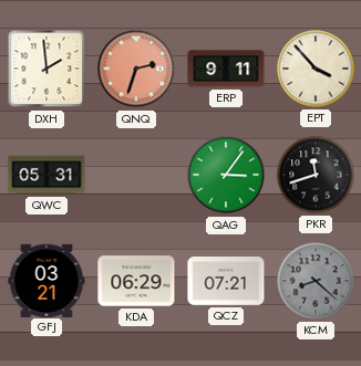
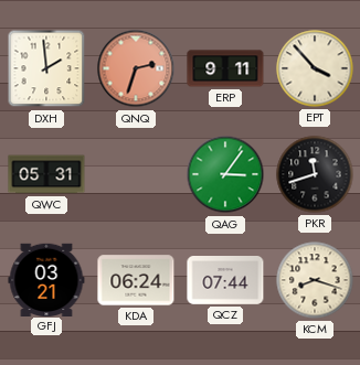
KDA: 06:29 -> 06:24 (136, 280)
QCZ: 07:21 -> 07:44 (225, 281)
KCM: 8:22 -> 8:18 (315, 280)
KCM dial: grey -> cream (315, 280)
